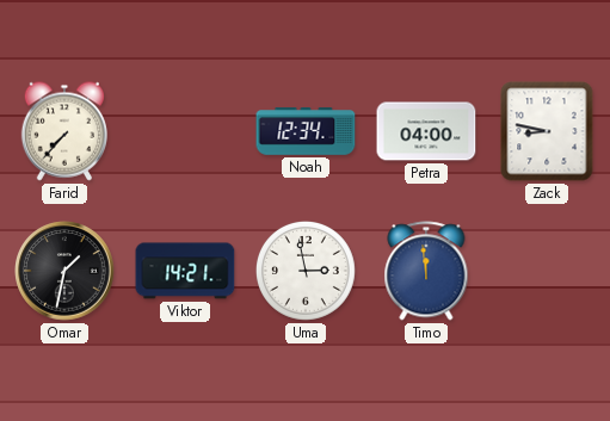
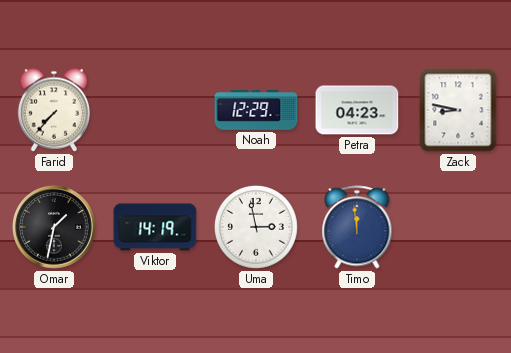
Noah: 12:34 -> 12:29 (256, 110)
Petra: 04:00 -> 04:23 (357, 110)
Viktor: 14:21 -> 14:19 (155, 227)
